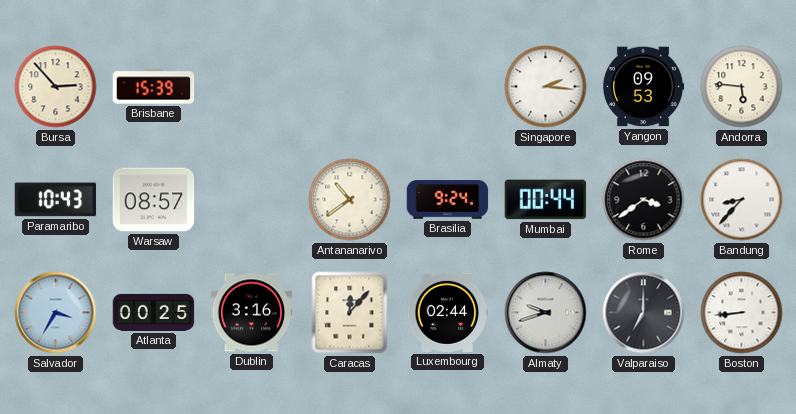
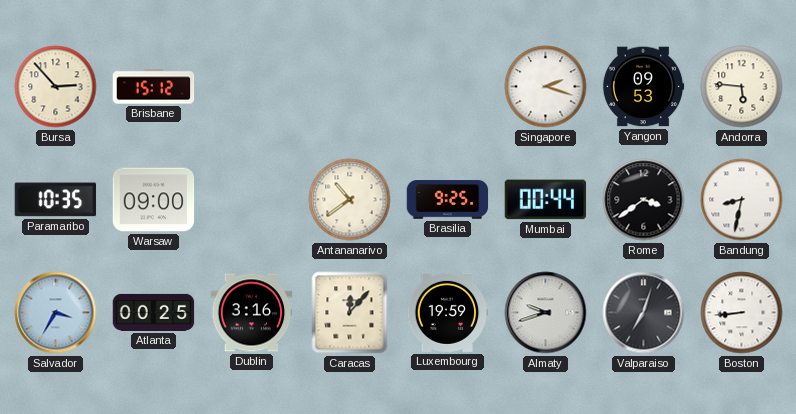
Brisbane: 15:39 -> 15:12 (154, 87)
Singapore: 2:16 -> 2:18 (546, 87)
Paramaribo: 10:43 -> 10:35 (56, 200)
Warsaw: 08:57 -> 09:00 (154, 200)
Brasilia: 9:24 -> 9:25 (448, 200)
Bandung: 8:37 -> 8:32 (742, 200)
Luxembourg: 02:44 -> 19:59 (448, 312)
Valparaiso: 7:00 -> 7:03 (644, 313)
